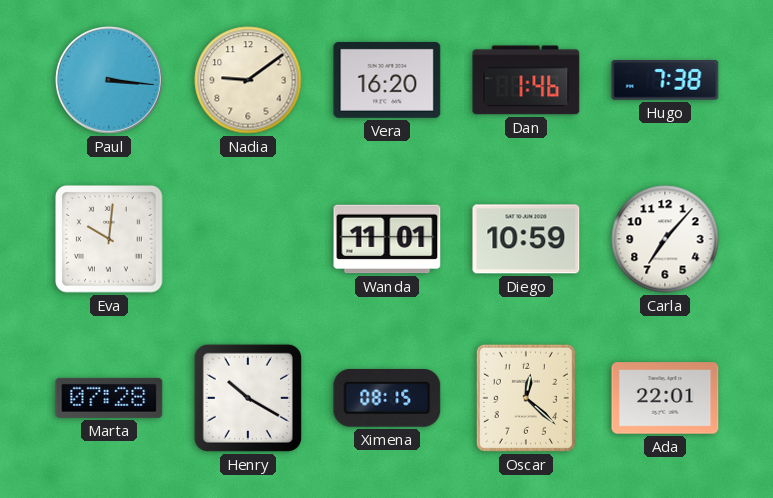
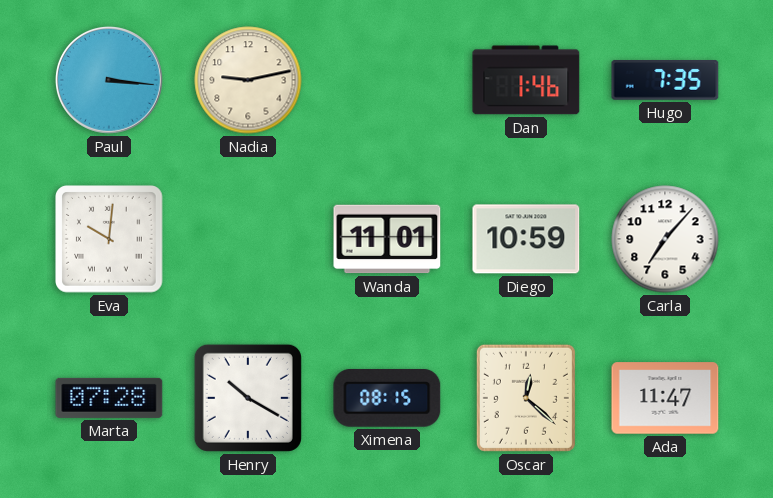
Nadia: 9:09 -> 9:13 (248, 80)
Vera: 16:20 -> none (387, 80)
Hugo: 7:38 -> 7:35 (665, 81)
Ada: 22:01 -> 11:47 (665, 398)
